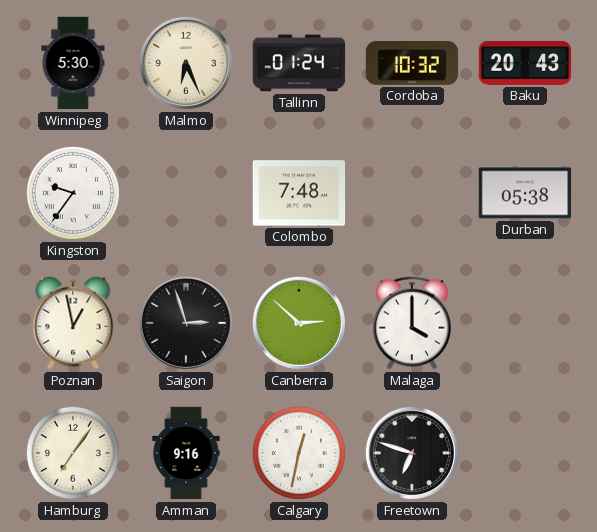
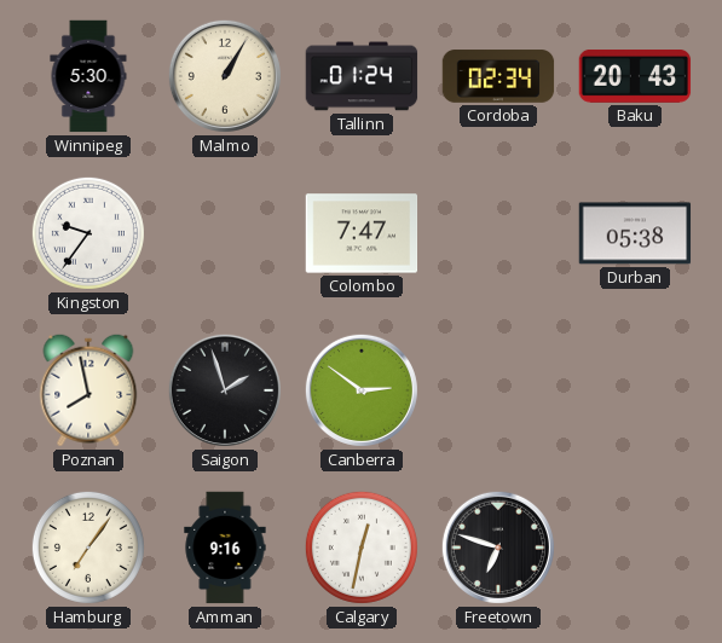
Malmo: 6:26 -> 1:05 (225, 76)
Cordoba: 10:32 -> 02:34 (498, 76)
Colombo: 7:48 -> 7:47 (362, 233)
Poznan: 12:58 -> 7:58 (88, 390)
Saigon: 2:57 -> 1:57 (225, 390)
Canberra: 2:52 -> 2:51 (362, 390)
Malaga: 4:00 -> none (412, 323)
